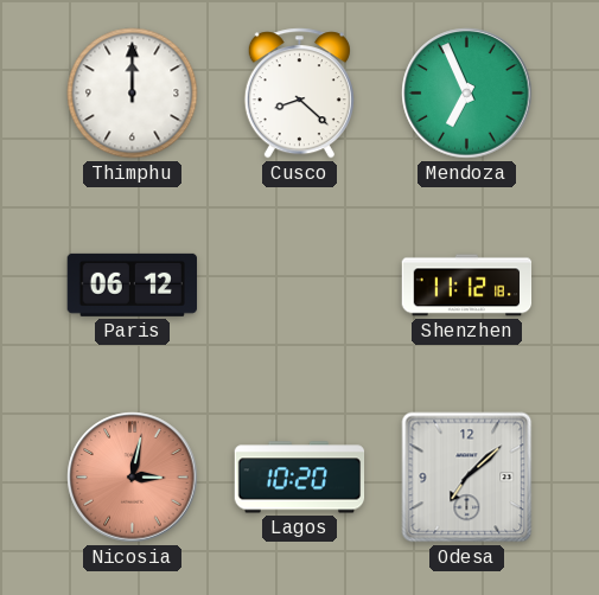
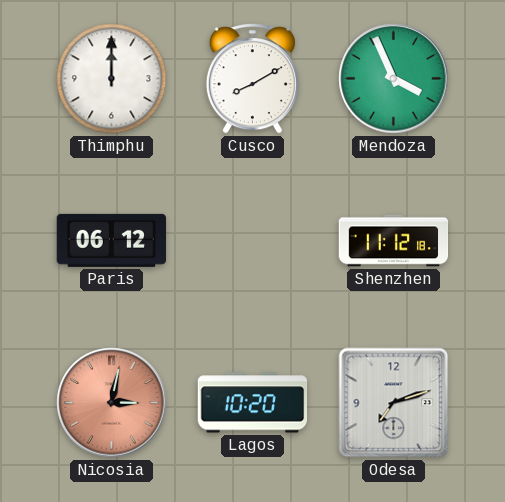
Cusco: 8:22 -> 8:10 (252, 79)
Mendoza: 6:56 -> 3:56 (394, 79)
Odesa: 7:08 -> 7:12 (394, 403)
